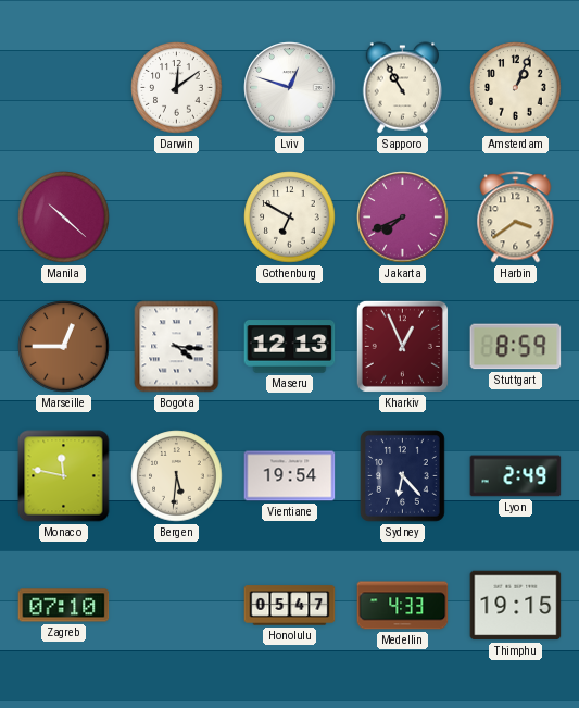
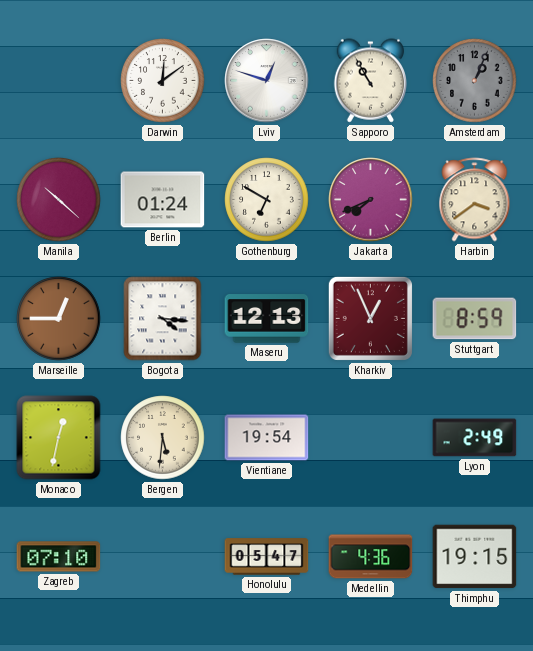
Amsterdam dial: cream -> grey (475, 81)
Berlin: none -> 01:24 (163, 200)
Monaco: 11:47 -> 12:32 (59, 438)
Sydney: 6:23 -> none (403, 476)
Medellin: 4:33 -> 4:36 (371, 557)
